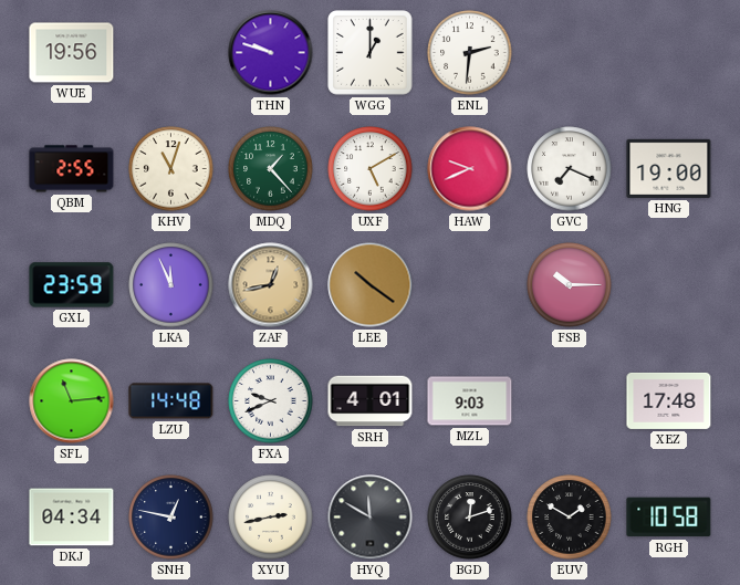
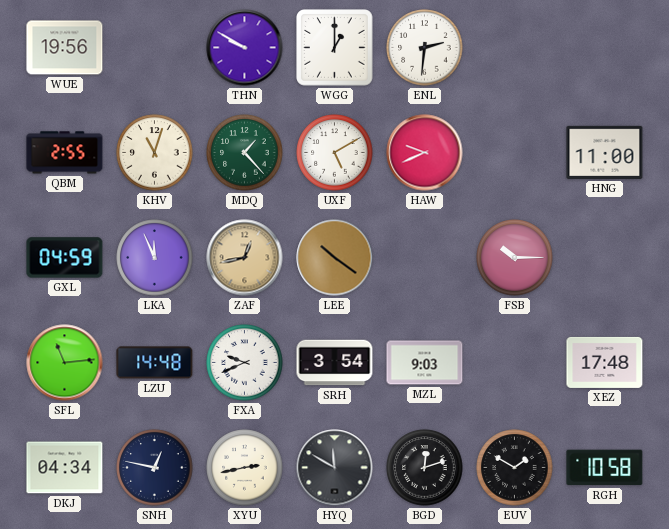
THN: 9:48 -> 9:50 (245, 48)
GVC: 7:19 -> none (570, 169)
HNG: 19:00 -> 11:00 (605, 152)
GXL: 23:59 -> 04:59 (65, 258)
SRH: 4:01 -> 3:54 (335, 363)
